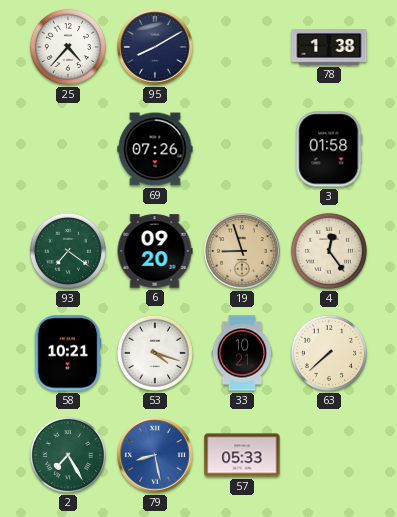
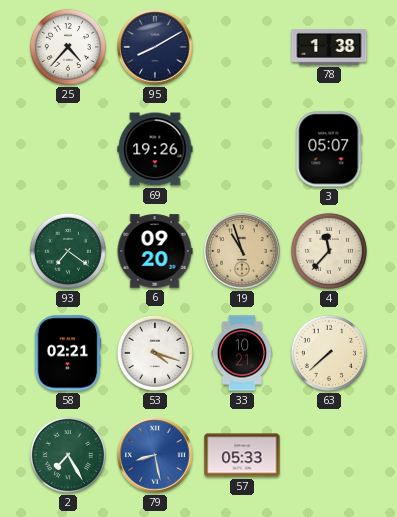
69: 07:26 -> 19:26 (155, 149)
3: 01:58 -> 05:07 (329, 149)
19: 8:57 -> 10:57 (242, 251)
4: 12:24 -> 11:37 (329, 251)
58: 10:21 -> 02:21 (68, 353)
